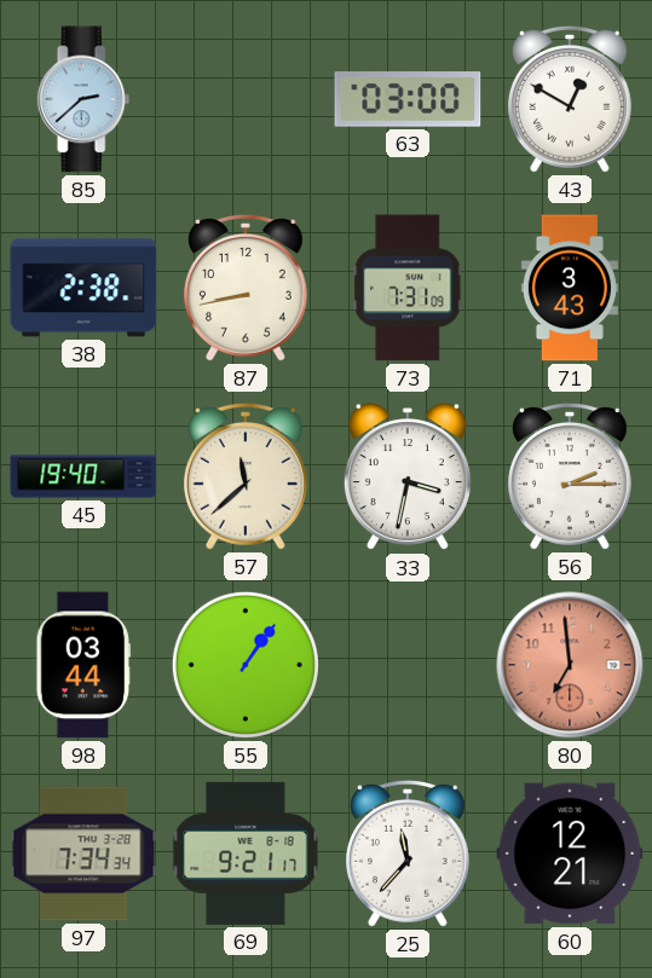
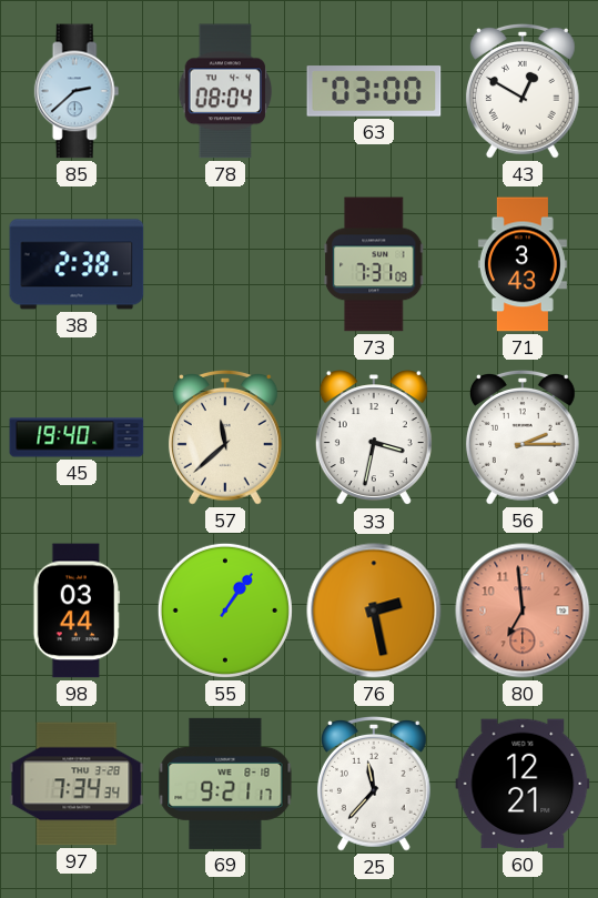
78: none -> 08:04 (225, 91)
87: 8:43 -> none (246, 289)
76: none -> 2:28 (374, 611)
